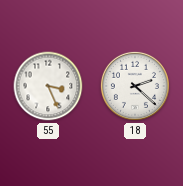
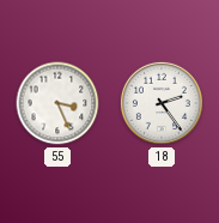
18: 2:22 -> 2:24 (162, 103)
